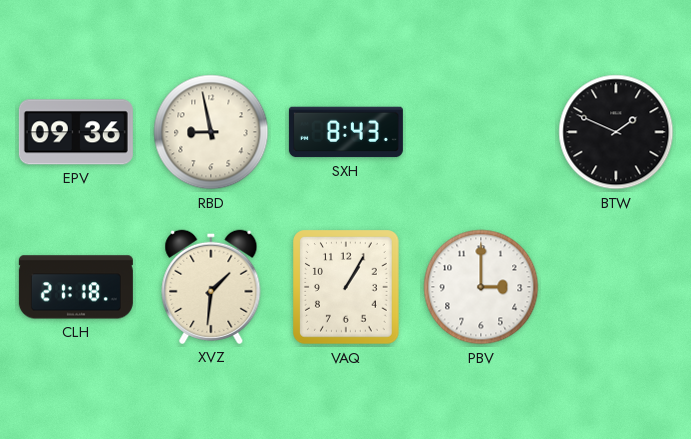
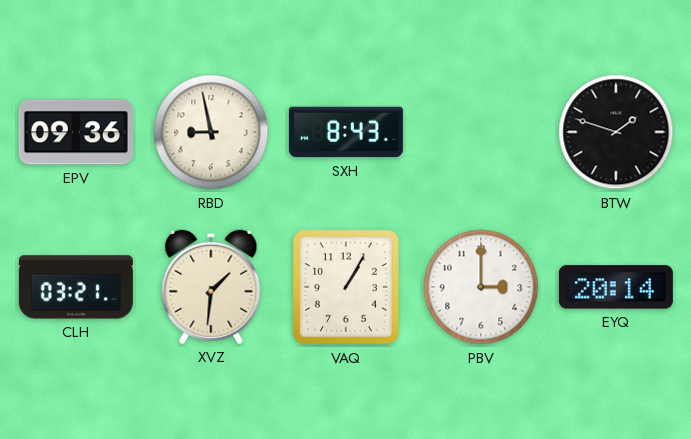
BTW: 1:49 -> 1:48 (616, 132)
CLH: 21:18 -> 03:21 (76, 287)
EYQ: none -> 20:14 (616, 287)
